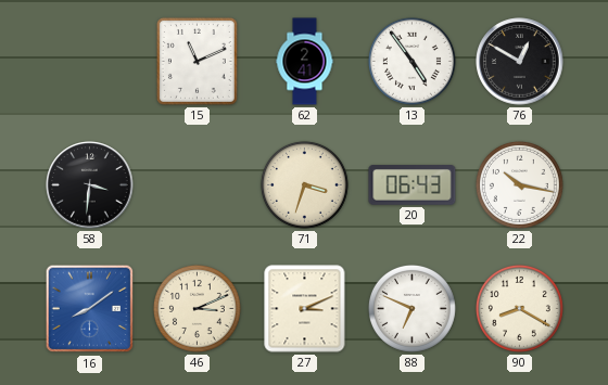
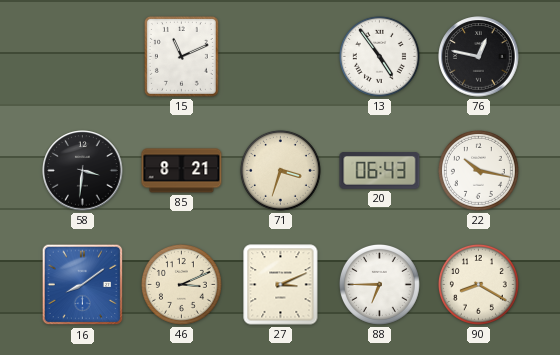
62: 2:41 -> none (305, 62)
76: 12:50 -> 12:47 (479, 57)
85: none -> 8:21 (182, 171)
88: 6:49 -> 6:45 (379, 284)
